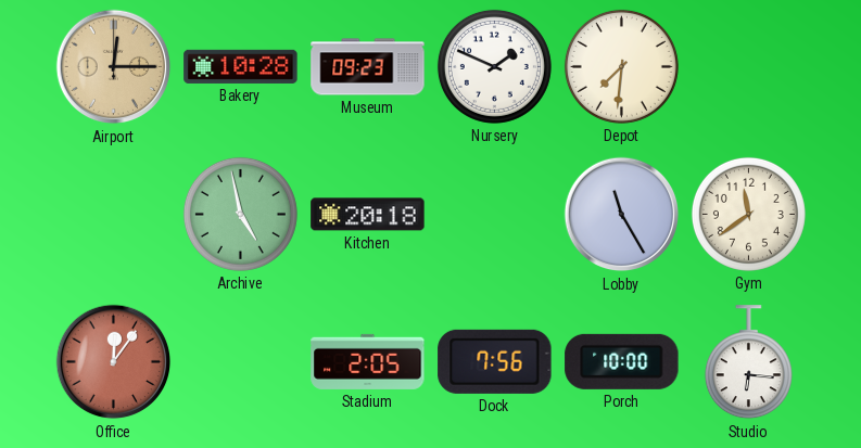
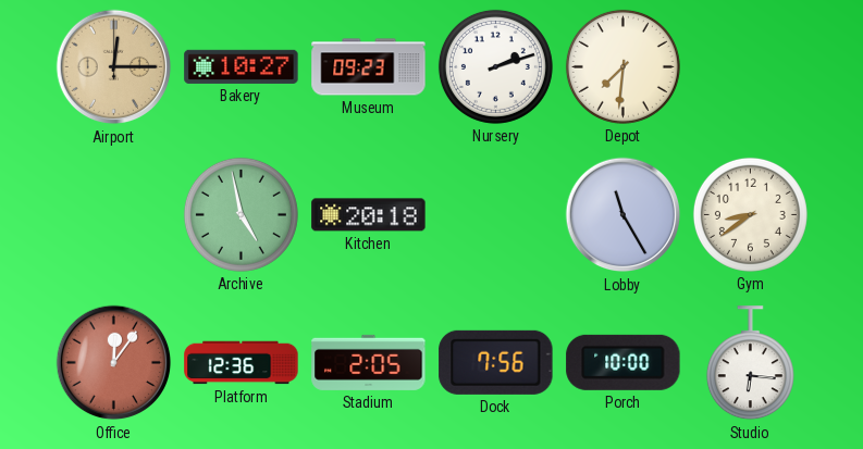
Bakery: 10:28 -> 10:27 (242, 66)
Nursery: 1:49 -> 2:12 (495, 66)
Gym: 11:39 -> 8:39 (750, 214)
Platform: none -> 12:36 (242, 363)
